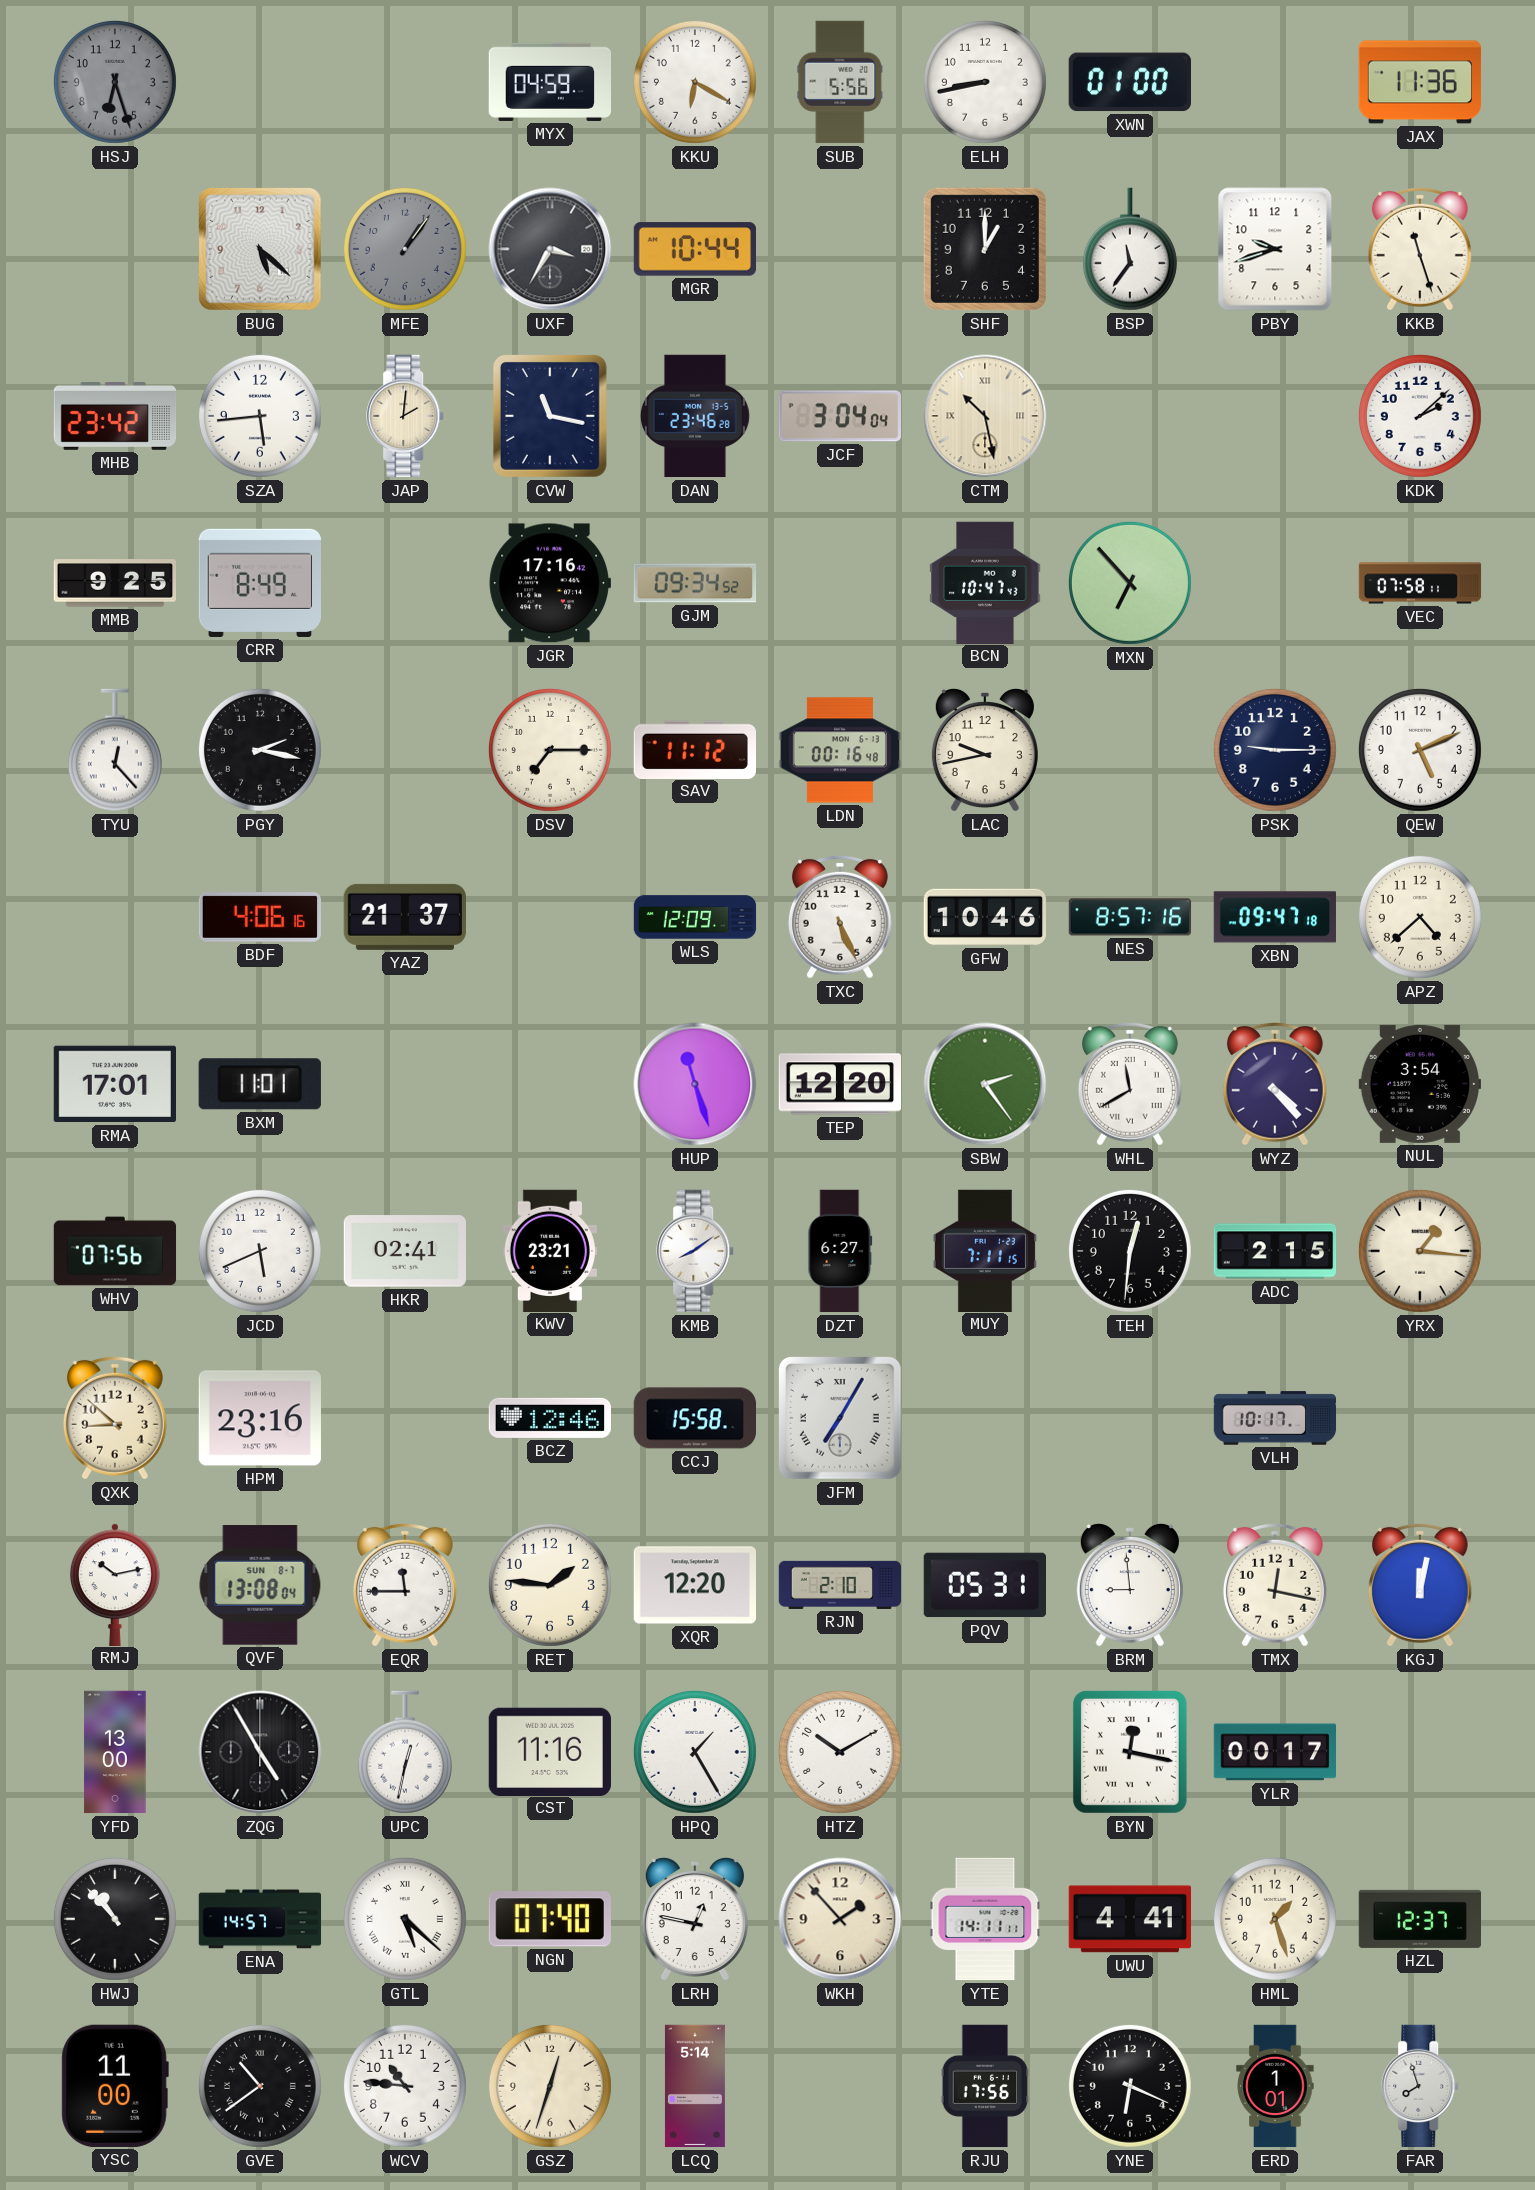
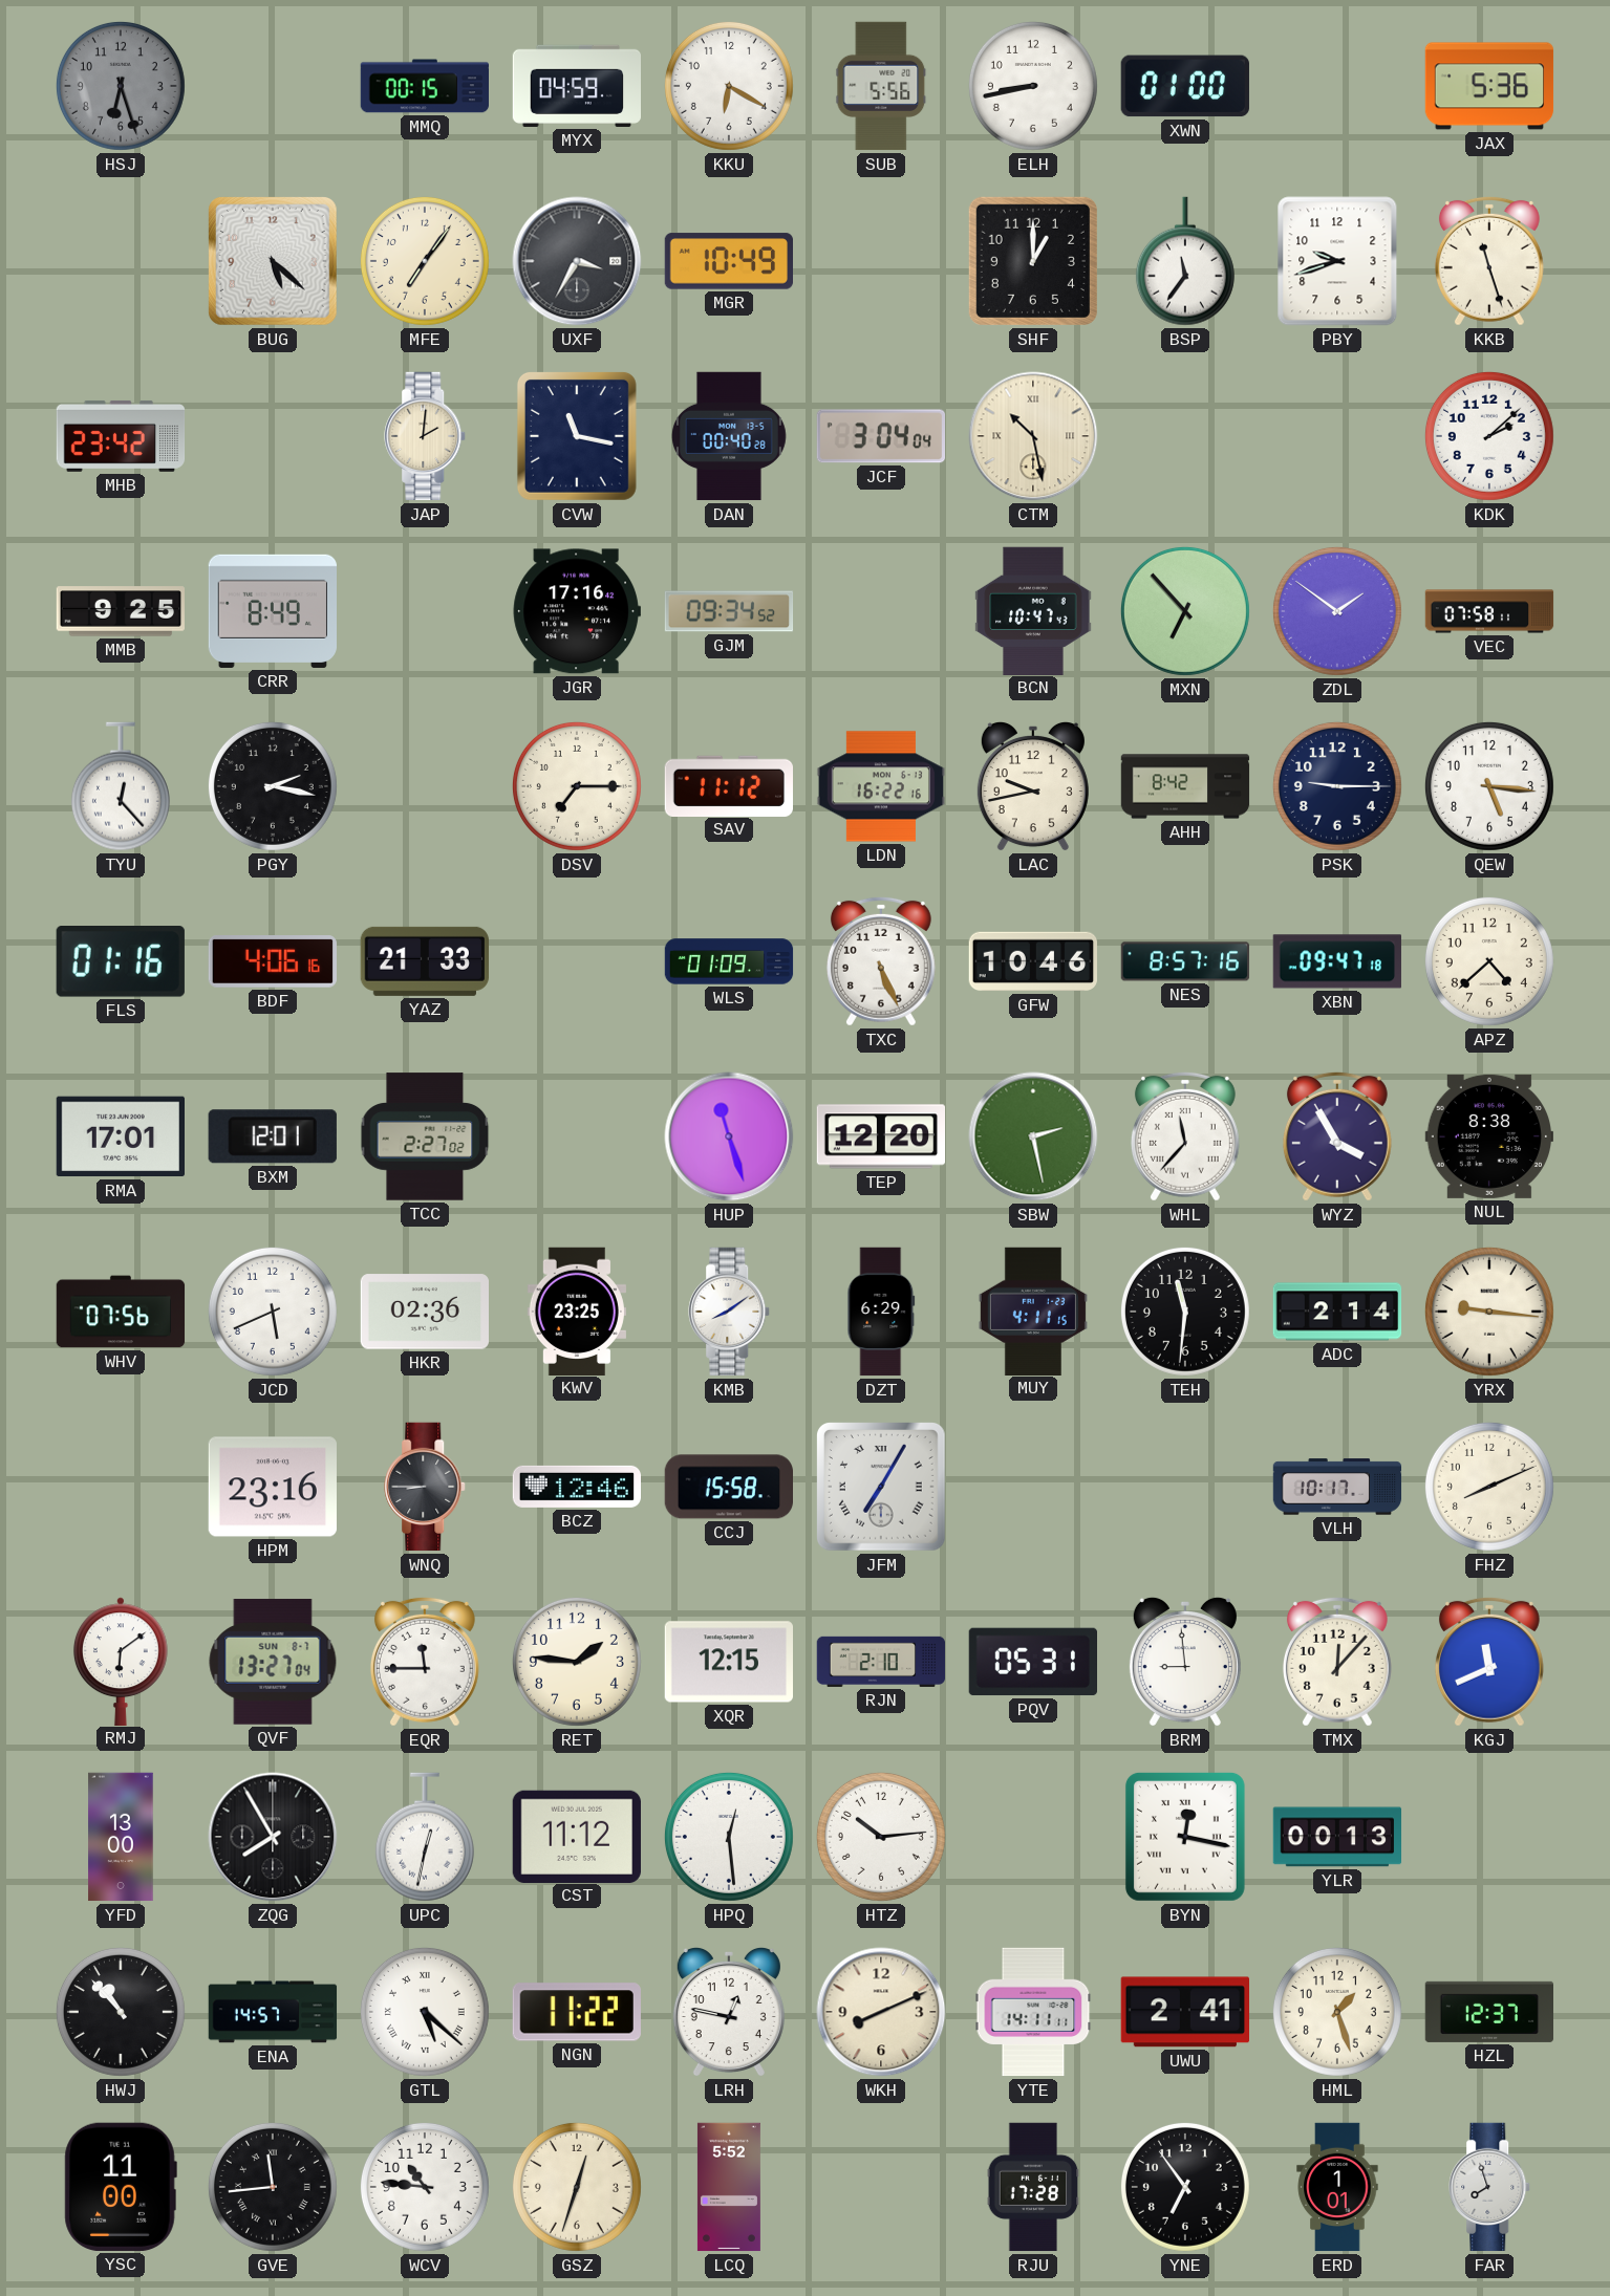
MMQ: none -> 00:15 (424, 86)
JAX: 11:36 -> 5:36 (1489, 86)
MFE: 1:06 -> 7:06 (425, 261)
MFE dial: grey -> cream (425, 261)
MGR: 10:44 -> 10:49 (728, 261)
SZA: 5:44 -> none (260, 416)
DAN: 23:46 -> 00:40 (729, 436)
ZDL: none -> 1:51 (1337, 611)
LDN: 00:16 -> 16:22 (881, 786)
AHH: none -> 8:42 (1185, 786)
QEW: 5:11 -> 5:16 (1489, 786)
FLS: none -> 01:16 (121, 961)
YAZ: 21:37 -> 21:33 (424, 961)
WLS: 12:09 -> 01:09 (729, 961)
BXM: 11:01 -> 12:01 (273, 1136)
TCC: none -> 2:27 (425, 1136)
SBW: 2:24 -> 2:28 (1033, 1136)
WHL: 11:40 -> 11:37 (1185, 1136)
WYZ: 4:23 -> 3:55 (1337, 1136)
NUL: 3:54 -> 8:38 (1488, 1136)
HKR: 02:41 -> 02:36 (424, 1312)
KWV: 23:21 -> 23:25 (577, 1311)
DZT: 6:27 -> 6:29 (881, 1312)
MUY: 7:11 -> 4:11 (1033, 1311)
TEH: 12:31 -> 11:31 (1185, 1312)
ADC: 2:15 -> 2:14 (1337, 1312)
YRX: 1:16 -> 9:16 (1489, 1312)
QXK: 8:52 -> none (115, 1418)
WNQ: none -> 8:45 (426, 1487)
FHZ: none -> 8:11 (1489, 1487)
RMJ: 10:13 -> 6:09 (121, 1661)
QVF: 13:08 -> 13:27 (273, 1662)
XQR: 12:20 -> 12:15 (728, 1662)
TMX: 12:17 -> 12:07 (1337, 1662)
KGJ: 12:02 -> 11:41 (1489, 1662)
ZQG: 4:55 -> 7:55 (273, 1837)
CST: 11:16 -> 11:12 (577, 1836)
HPQ: 1:25 -> 12:29 (729, 1837)
HTZ: 10:10 -> 10:14 (881, 1837)
YLR: 00:17 -> 00:13 (1337, 1837)
NGN: 07:40 -> 11:22 (577, 2012)
WKH: 1:53 -> 8:11 (881, 2012)
UWU: 4:41 -> 2:41 (1184, 2012)
GVE: 10:39 -> 11:44 (273, 2187)
LCQ: 5:14 -> 5:52 (729, 2187)
RJU: 17:56 -> 17:28 (1033, 2187)
YNE: 6:19 -> 6:54 (1185, 2187)
